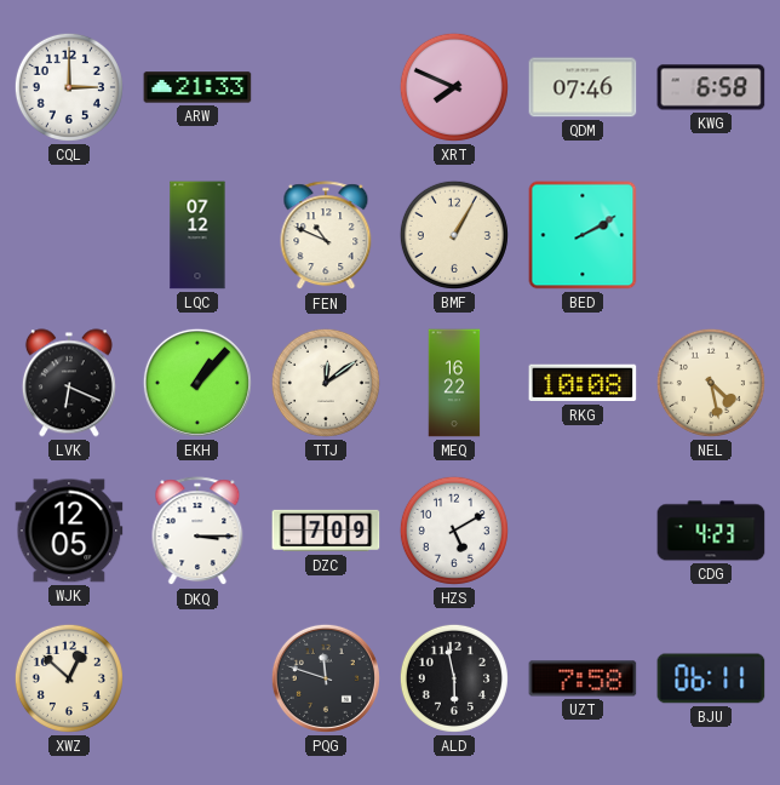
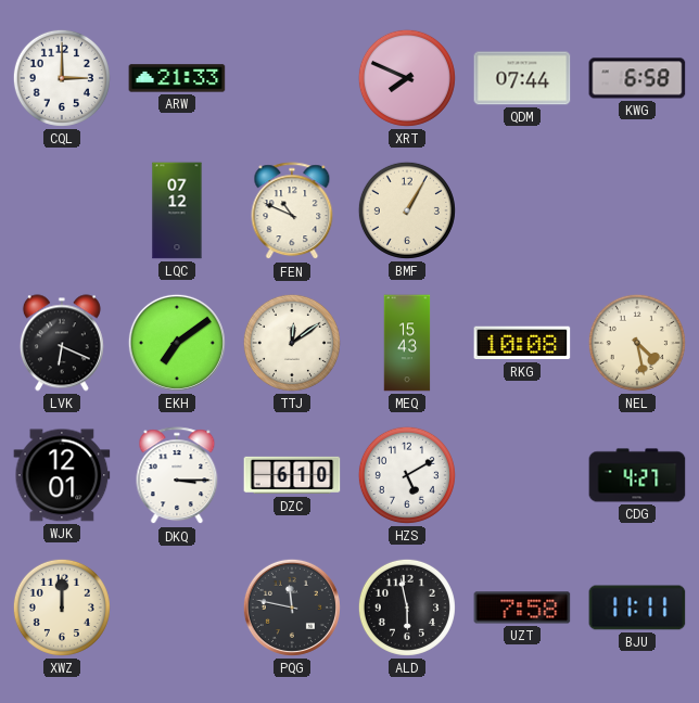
QDM: 07:46 -> 07:44 (522, 78)
BED: 2:10 -> none (583, 235)
EKH: 1:07 -> 7:09 (177, 343)
MEQ: 16:22 -> 15:43 (407, 343)
WJK: 12:05 -> 12:01 (62, 475)
DZC: 7:09 -> 6:10 (292, 475)
CDG: 4:23 -> 4:27 (637, 475)
XWZ: 12:52 -> 12:00 (62, 608)
PQG: 11:48 -> 11:47 (292, 608)
BJU: 06:11 -> 11:11 (637, 608)
